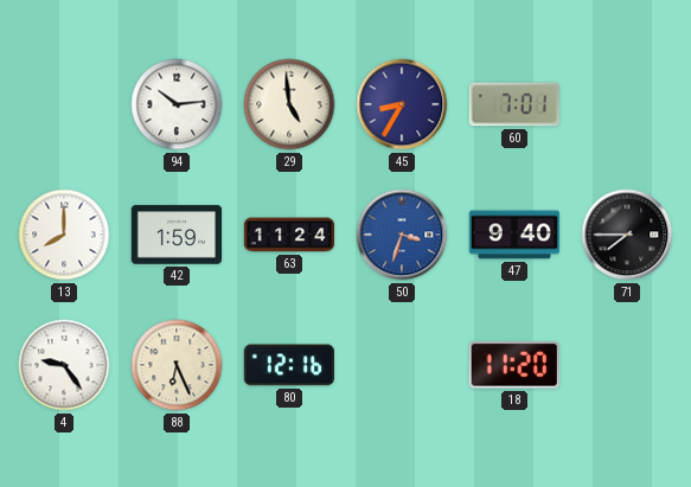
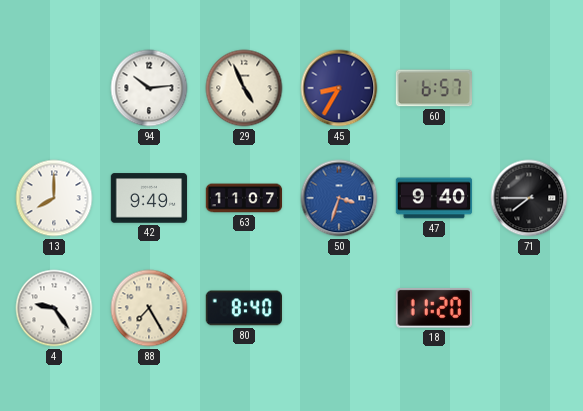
29: 4:59 -> 4:56 (244, 88)
60: 7:01 -> 6:57 (433, 88)
42: 1:59 -> 9:49 (149, 198)
63: 11:24 -> 11:07 (244, 198)
88: 6:26 -> 7:25 (149, 308)
80: 12:16 -> 8:40 (243, 308)
